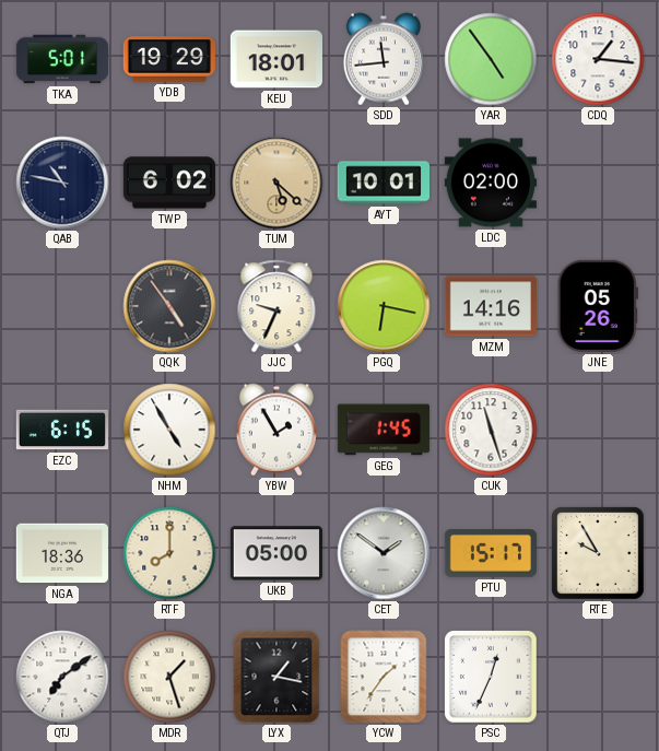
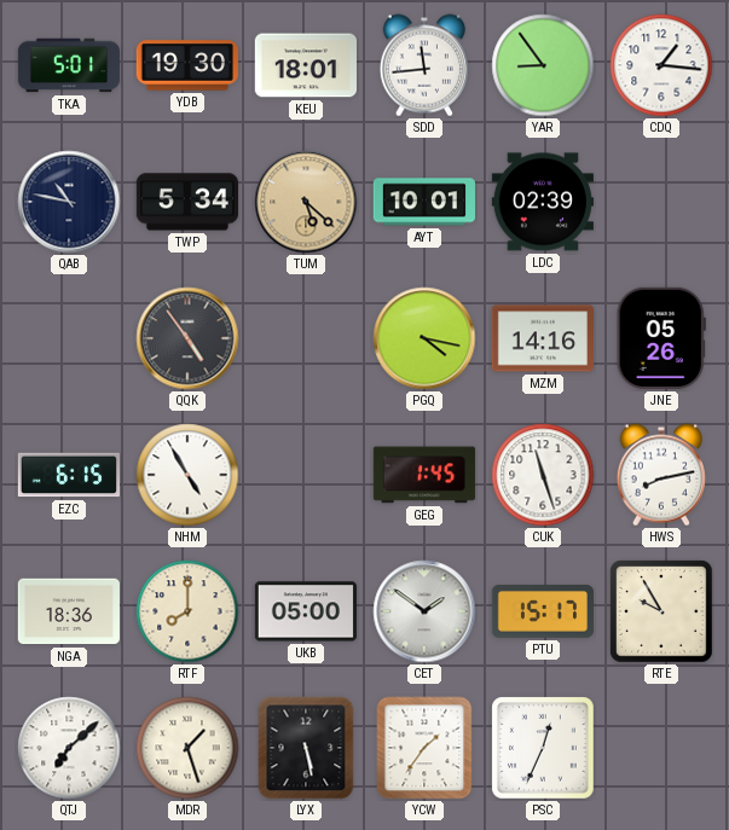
YDB: 19:29 -> 19:30 (187, 65)
YAR: 4:54 -> 8:54 (543, 65)
TWP: 6:02 -> 5:34 (186, 202)
LDC: 02:00 -> 02:39 (543, 202)
JJC: 9:34 -> none (276, 306)
PGQ: 6:17 -> 4:17 (424, 338)
YBW: 1:55 -> none (276, 430)
HWS: none -> 8:13 (661, 475)
QTJ: 7:09 -> 7:08 (69, 748)
LYX: 1:17 -> 5:28 (306, 748)
